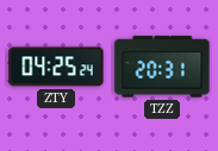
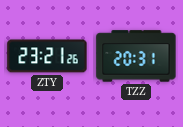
ZTY: 04:25 -> 23:21 (47, 56)
